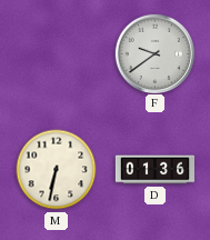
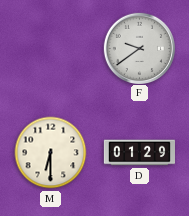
M: 6:32 -> 6:30 (51, 153)
D: 01:36 -> 01:29 (139, 153)
